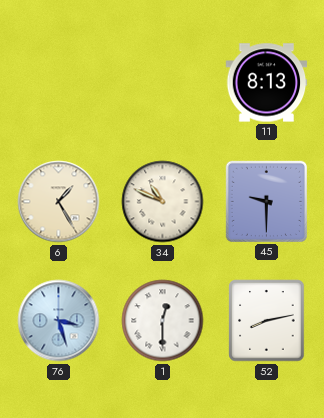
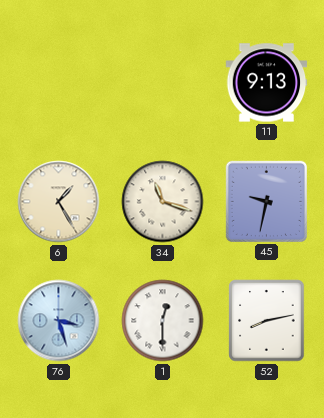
11: 8:13 -> 9:13 (267, 83)
34: 10:49 -> 11:18 (163, 202)
45: 9:30 -> 9:32 (266, 201)
